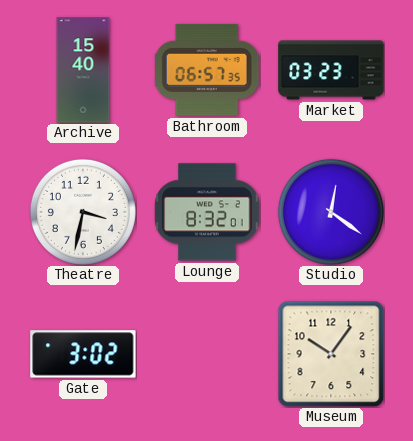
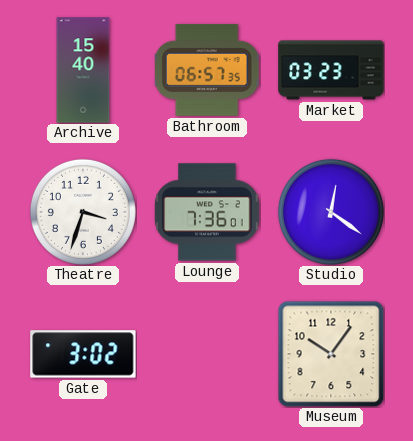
Theatre: 3:32 -> 3:33 (83, 212)
Lounge: 8:32 -> 7:36 (207, 212)
